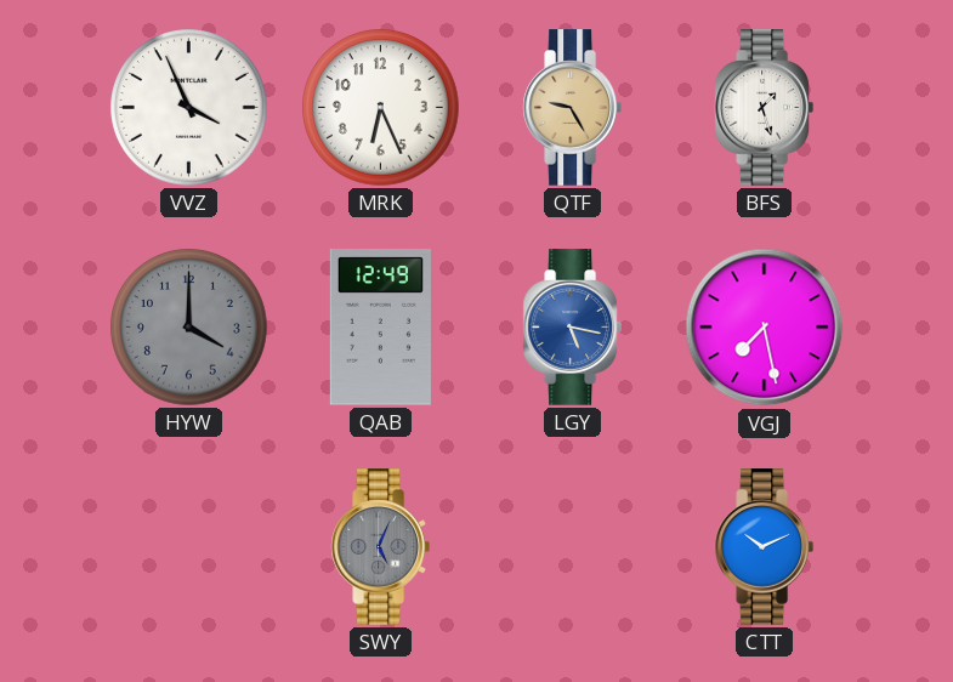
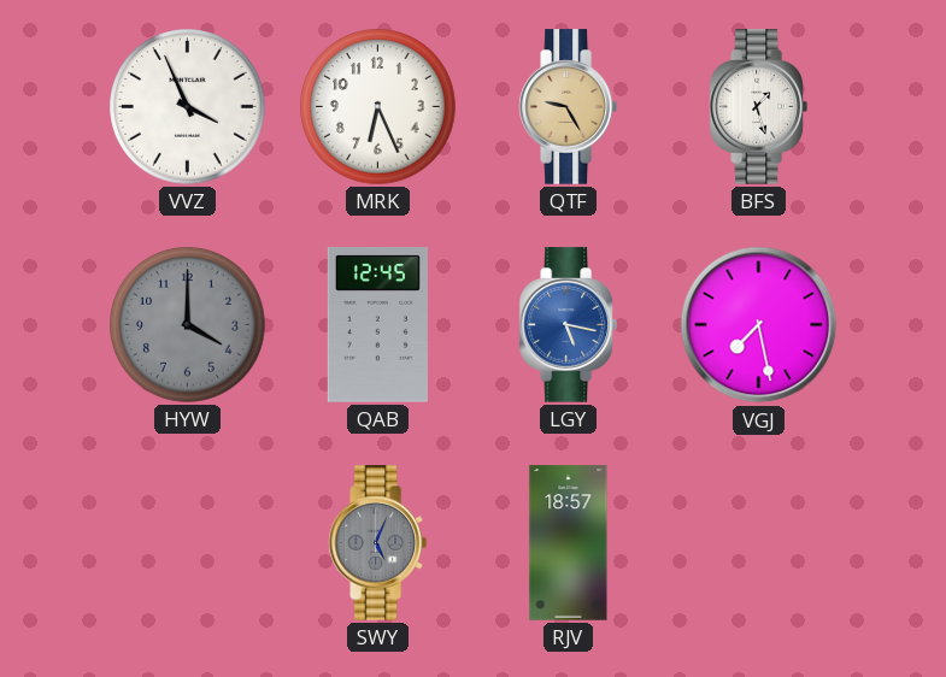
QAB: 12:49 -> 12:45 (377, 325)
RJV: none -> 18:57 (569, 543)
CTT: 10:11 -> none (764, 547)
